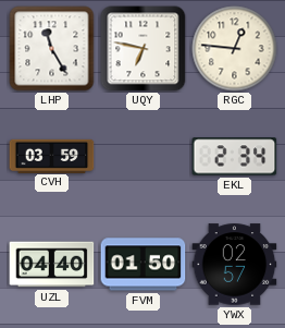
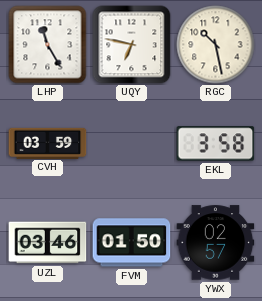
RGC: 12:46 -> 10:28 (216, 45)
EKL: 2:34 -> 3:58 (216, 144)
UZL: 04:40 -> 03:46 (48, 243)
